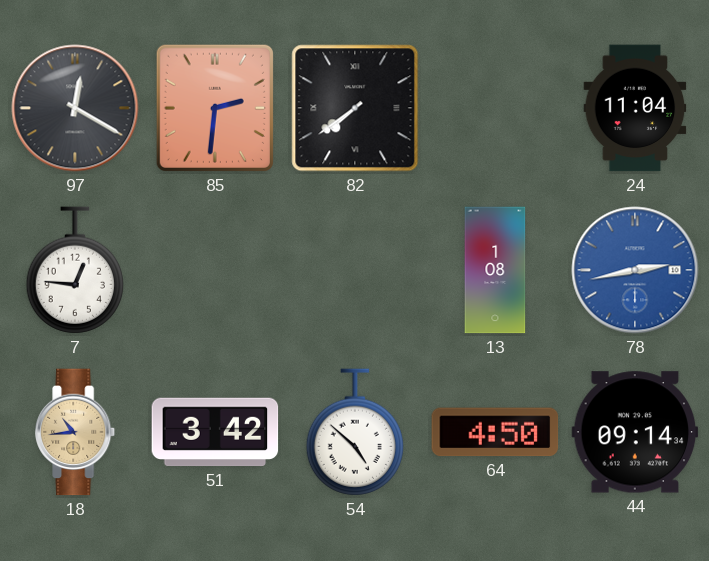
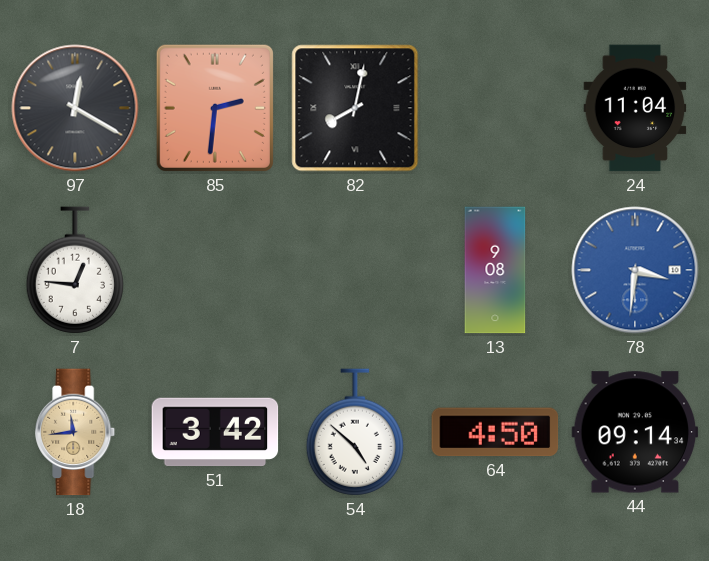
82: 7:39 -> 8:02 (355, 108)
13: 1:08 -> 9:08 (495, 270)
78: 2:43 -> 3:31 (635, 270)
18: 10:44 -> 11:44 (76, 432)
